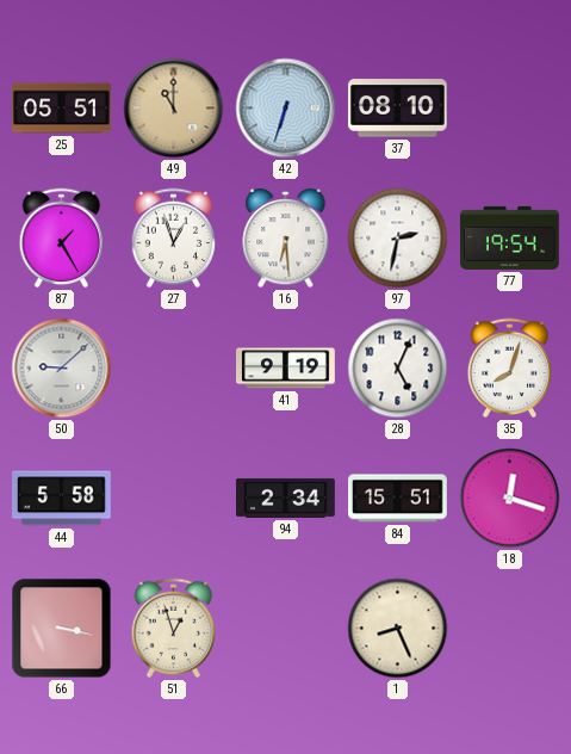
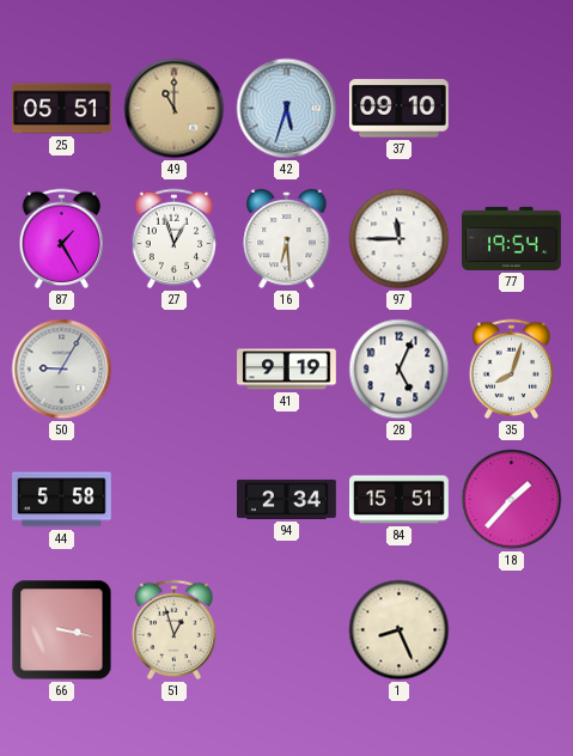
42: 6:33 -> 5:33 (287, 109)
37: 08:10 -> 09:10 (398, 109)
97: 2:32 -> 11:45 (400, 239)
50: 9:08 -> 9:05 (62, 370)
18: 12:18 -> 1:37 (512, 500)
